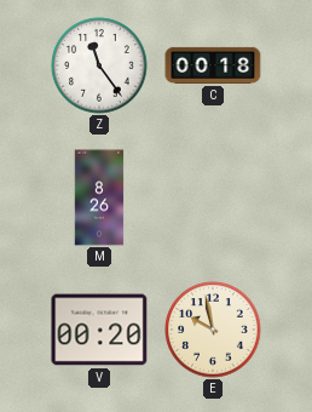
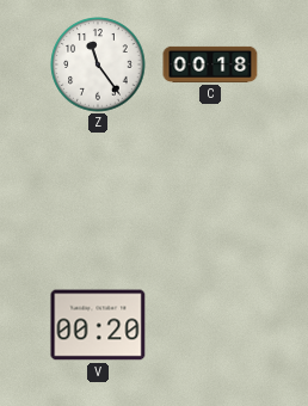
M: 8:26 -> none (99, 198)
E: 9:58 -> none (213, 330)
